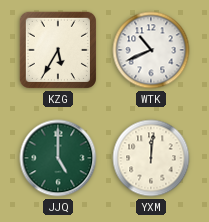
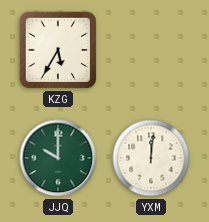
WTK: 10:41 -> none (151, 50)
JJQ: 5:00 -> 10:00 (58, 158)
